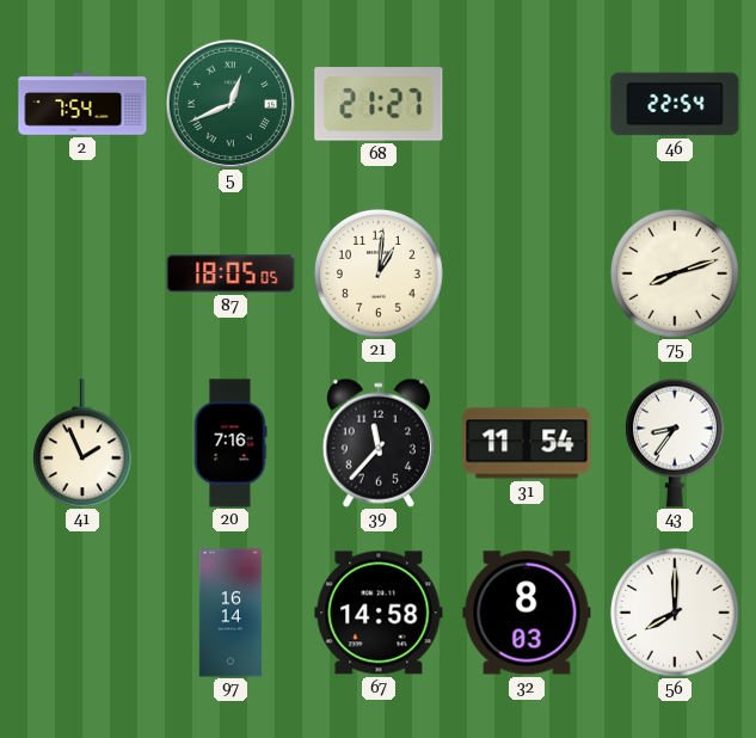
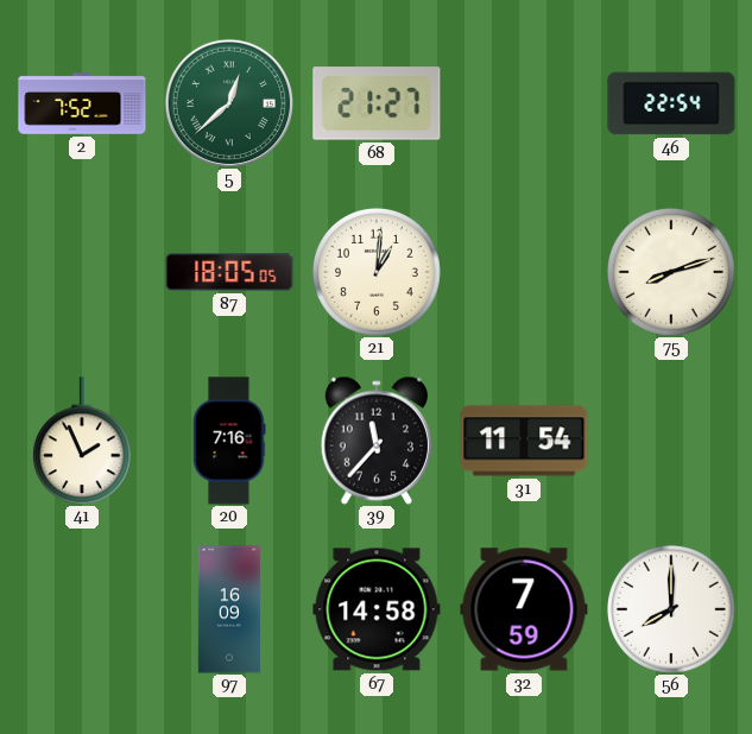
2: 7:54 -> 7:52 (82, 103)
5: 12:41 -> 12:38 (228, 102)
43: 8:36 -> none (675, 443)
97: 16:14 -> 16:09 (228, 609)
32: 8:03 -> 7:59 (524, 609)
